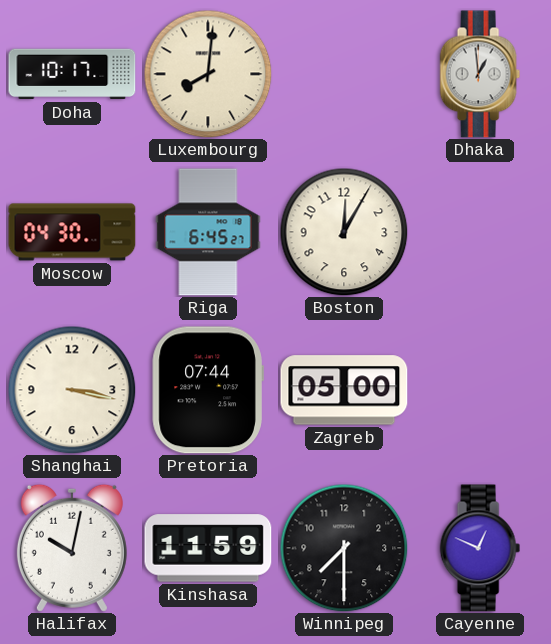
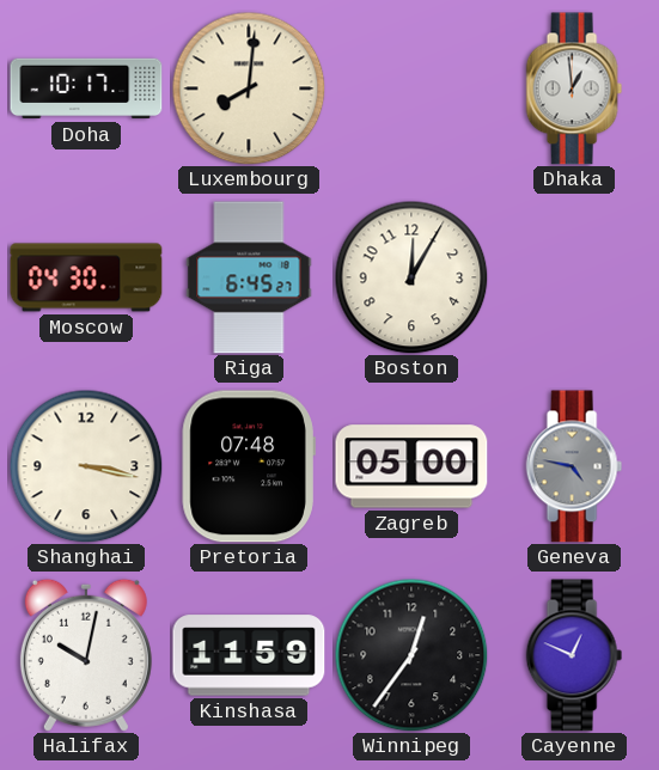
Pretoria: 07:44 -> 07:48 (249, 466)
Geneva: none -> 4:47 (574, 466)
Winnipeg: 7:30 -> 12:36 (411, 655)
